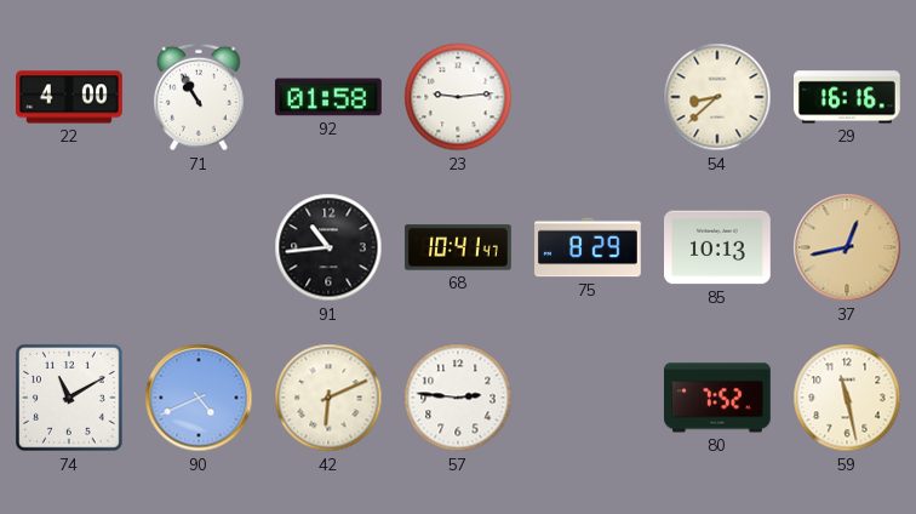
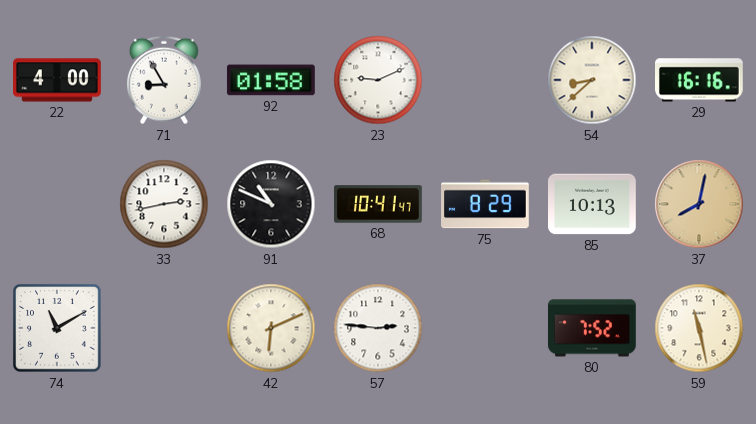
71: 10:55 -> 8:55 (164, 80)
23: 9:14 -> 9:11 (378, 80)
33: none -> 2:43 (164, 204)
91: 10:44 -> 10:49 (271, 204)
37: 12:43 -> 8:02 (699, 204)
90: 4:41 -> none (199, 398)
